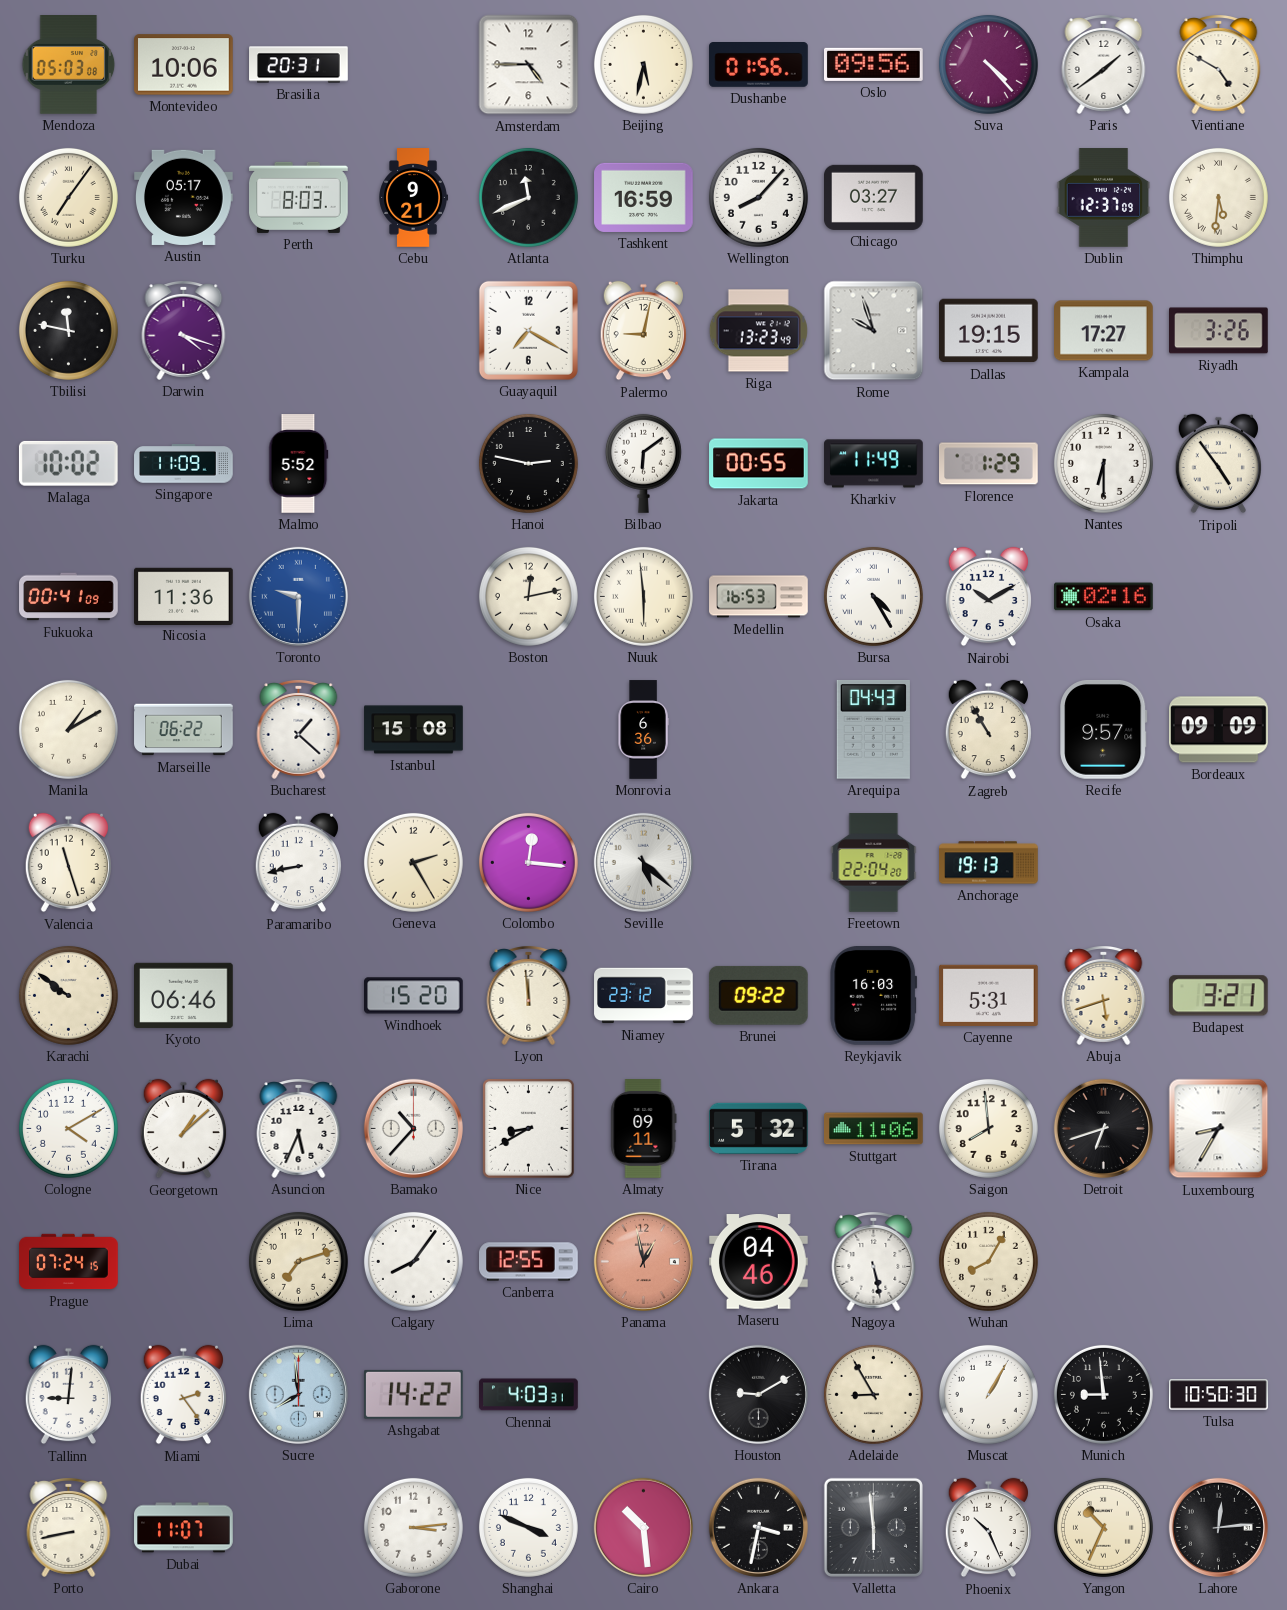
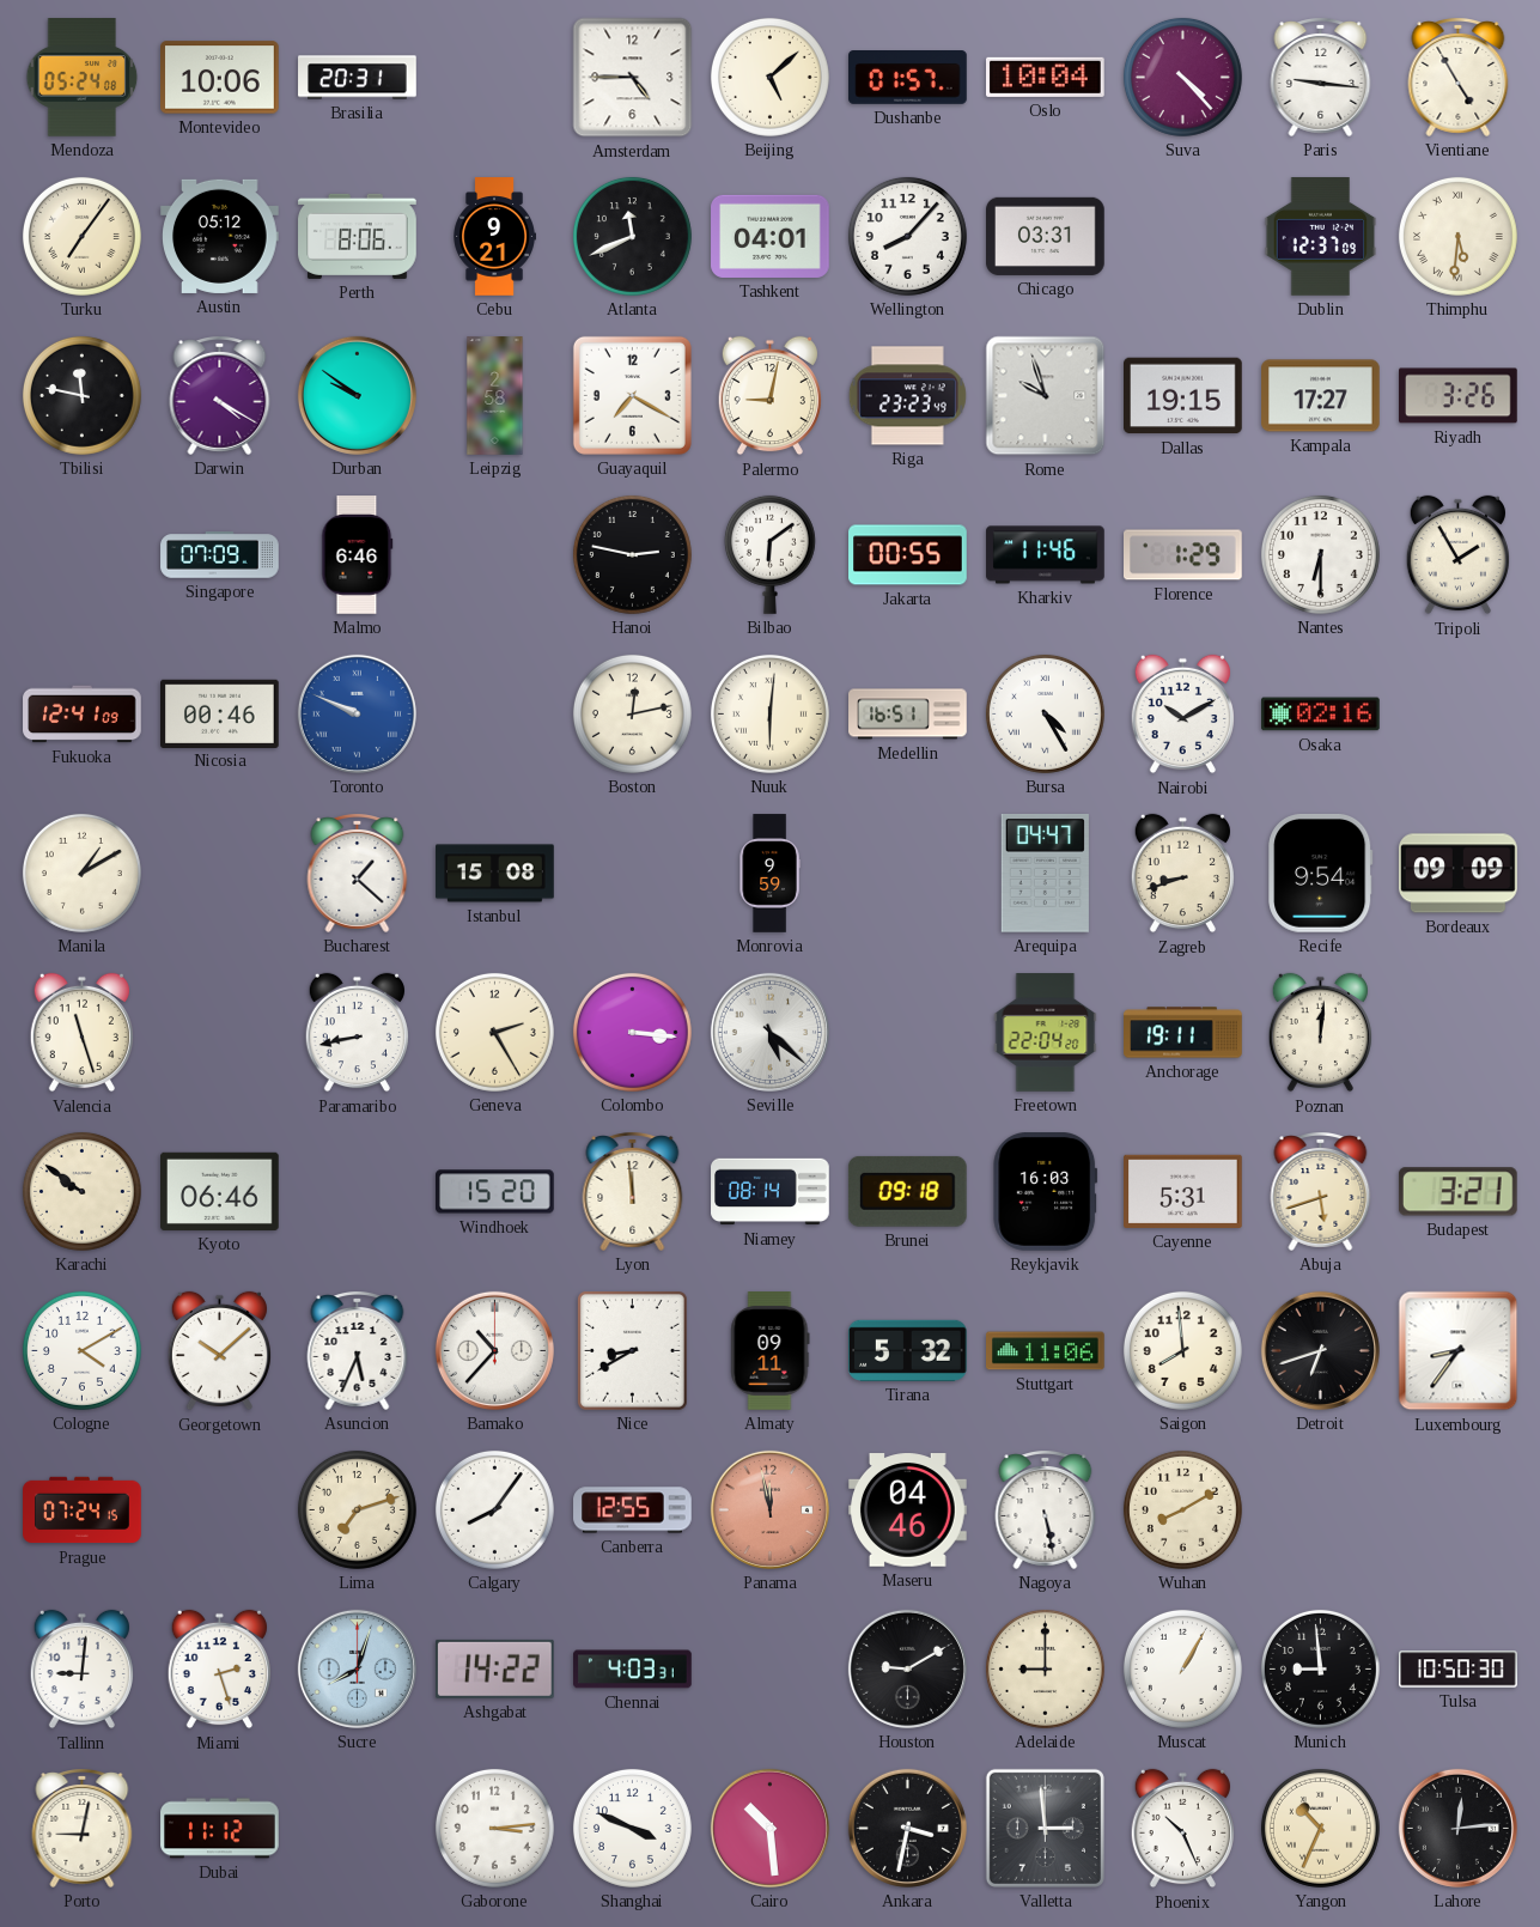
Mendoza: 05:03 -> 05:24 (83, 78)
Beijing: 5:32 -> 5:08 (769, 77)
Dushanbe: 01:56 -> 01:57 (908, 78)
Oslo: 09:56 -> 10:04 (1046, 77)
Paris: 1:39 -> 9:16 (1321, 78)
Vientiane: 4:50 -> 4:55 (1459, 78)
Austin: 05:17 -> 05:12 (220, 236)
Perth: 8:03 -> 8:06 (358, 236)
Tashkent: 16:59 -> 04:01 (771, 236)
Chicago: 03:27 -> 03:31 (1046, 236)
Darwin: 4:18 -> 4:20 (220, 396)
Durban: none -> 9:51 (357, 395)
Leipzig: none -> 2:58 (495, 396)
Riga: 13:23 -> 23:23 (907, 396)
Malaga: 10:02 -> none (68, 463)
Singapore: 11:09 -> 07:09 (220, 555)
Malmo: 5:52 -> 6:46 (358, 555)
Kharkiv: 11:49 -> 11:46 (1046, 555)
Tripoli: 4:54 -> 1:55 (1457, 555)
Fukuoka: 00:41 -> 12:41 (83, 715)
Nicosia: 11:36 -> 00:46 (220, 713)
Toronto: 9:30 -> 9:49 (357, 713)
Nuuk: 5:59 -> 6:01 (769, 713)
Medellin: 16:53 -> 16:51 (908, 715)
Marseille: 06:22 -> none (184, 730)
Monrovia: 6:36 -> 9:59 (769, 874)
Arequipa: 04:43 -> 04:47 (1045, 874)
Zagreb: 10:55 -> 8:42 (1182, 874)
Recife: 9:57 -> 9:54 (1321, 874)
Colombo: 12:16 -> 3:16 (632, 1032)
Anchorage: 19:13 -> 19:11 (1183, 1033)
Poznan: none -> 12:01 (1320, 1033)
Niamey: 23:12 -> 08:14 (771, 1192)
Brunei: 09:22 -> 09:18 (907, 1191)
Georgetown: 1:08 -> 10:08 (219, 1351)
Luxembourg: 8:35 -> 8:36 (1459, 1351)
Panama: 12:58 -> 11:58 (769, 1509)
Wuhan: 8:05 -> 8:10 (1182, 1509)
Miami: 2:24 -> 2:27 (219, 1670)
Sucre: 7:59 -> 8:03 (357, 1668)
Adelaide: 8:55 -> 9:00 (1045, 1668)
Porto: 8:43 -> 9:02 (83, 1829)
Dubai: 11:07 -> 11:12 (220, 1829)
Valletta: 5:59 -> 2:59 (1045, 1828)
